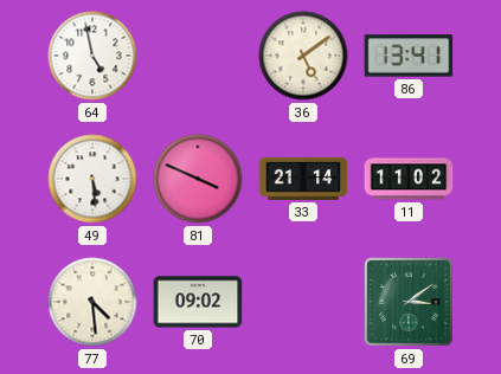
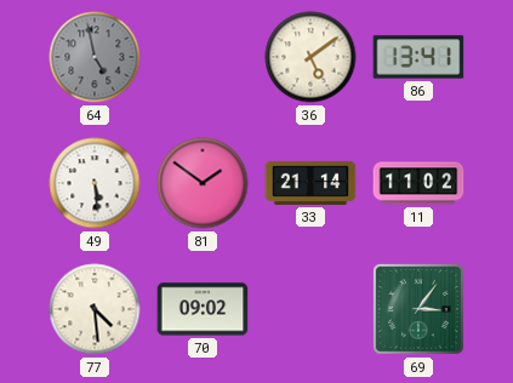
64 dial: white -> grey (95, 57)
81: 3:49 -> 1:51 (203, 183)
69: 3:09 -> 3:06 (418, 309)
